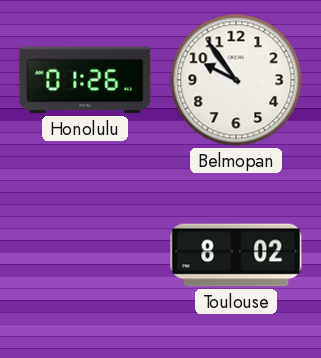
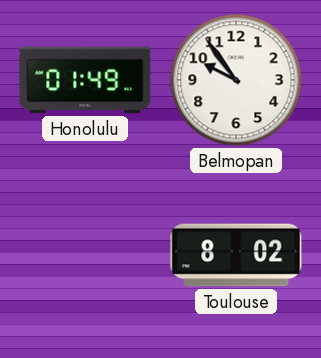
Honolulu: 01:26 -> 01:49 (85, 80)
